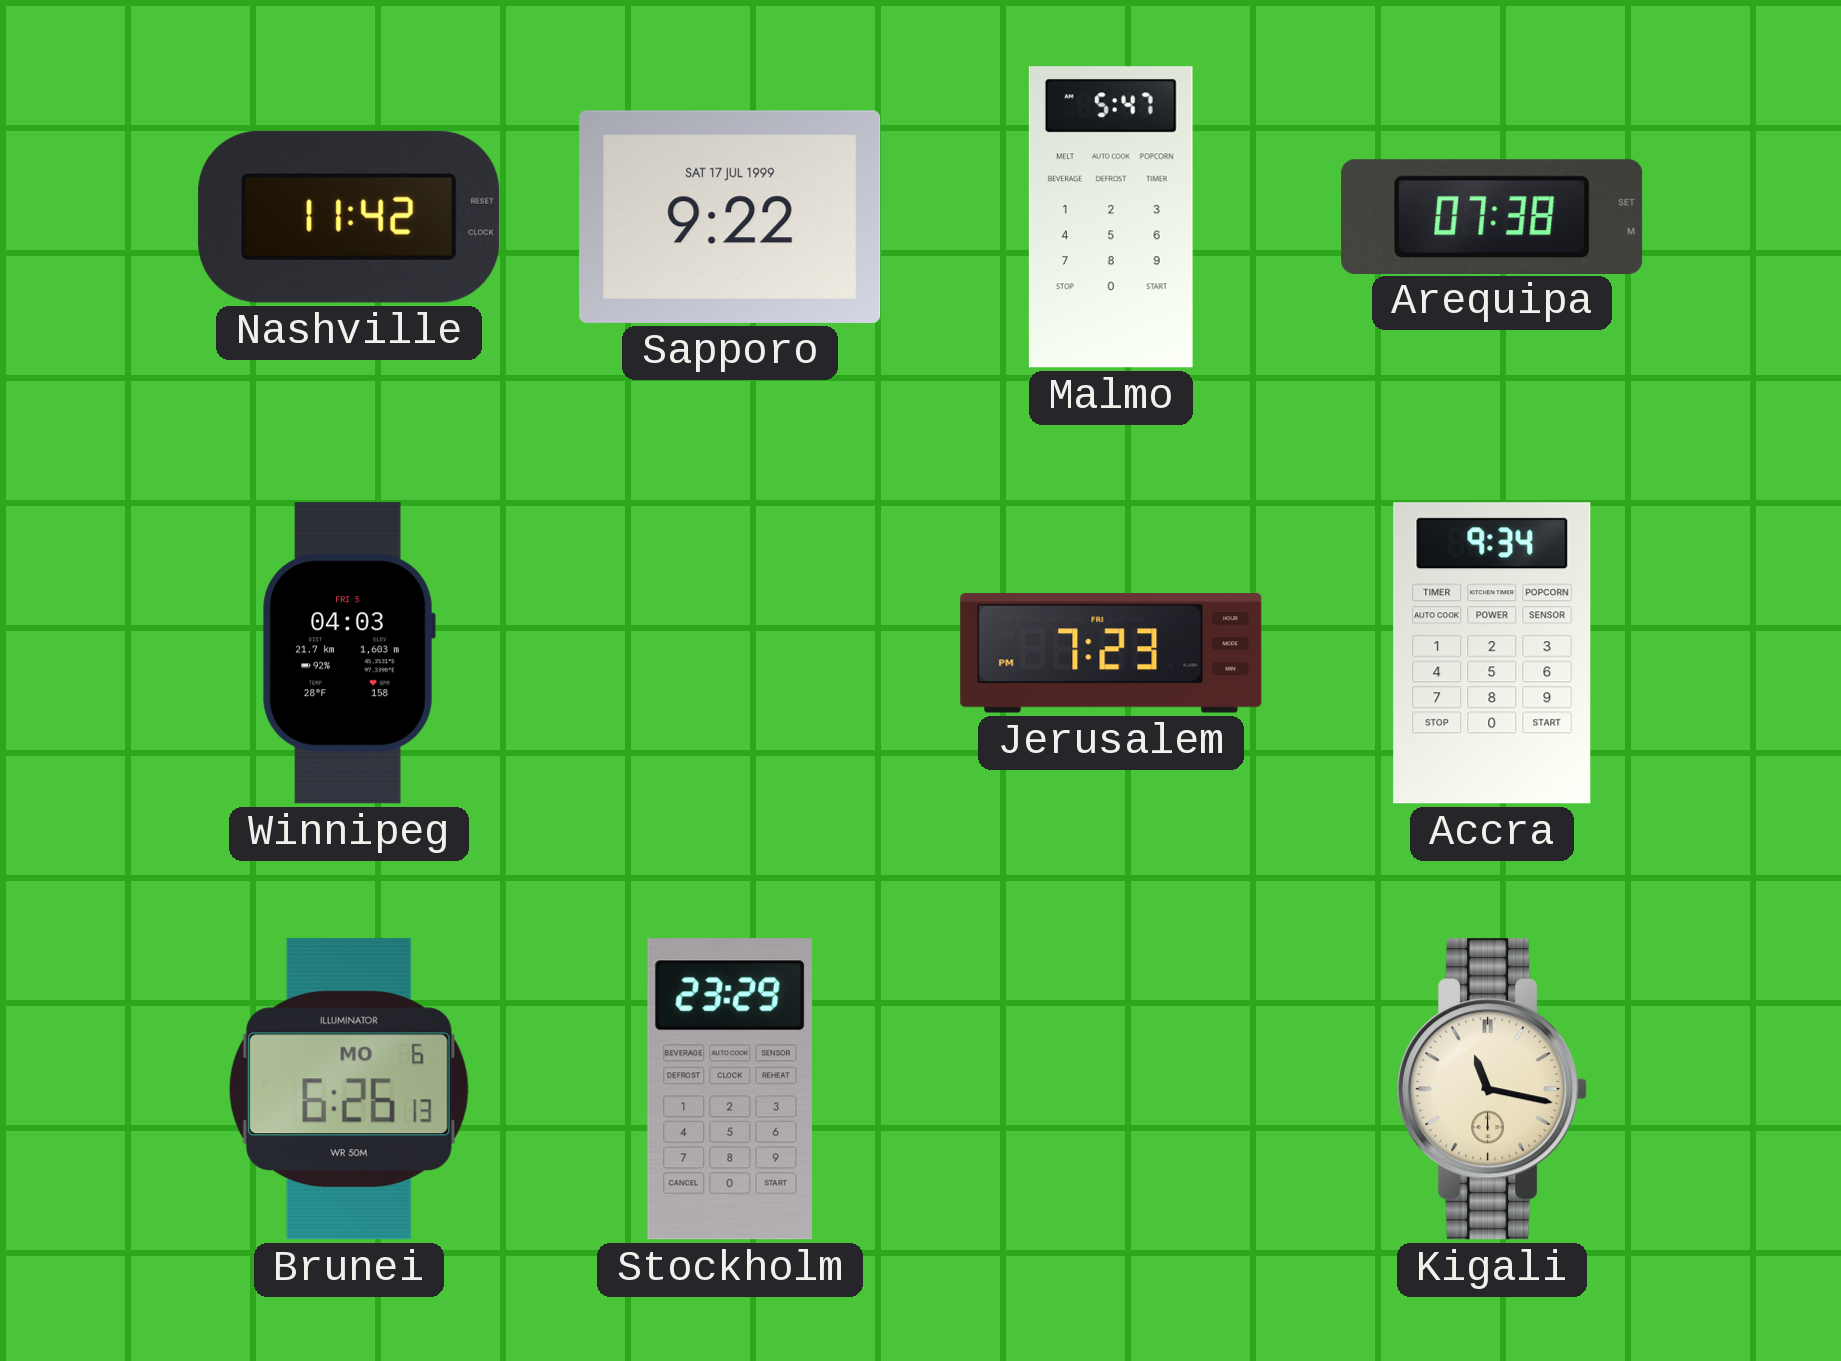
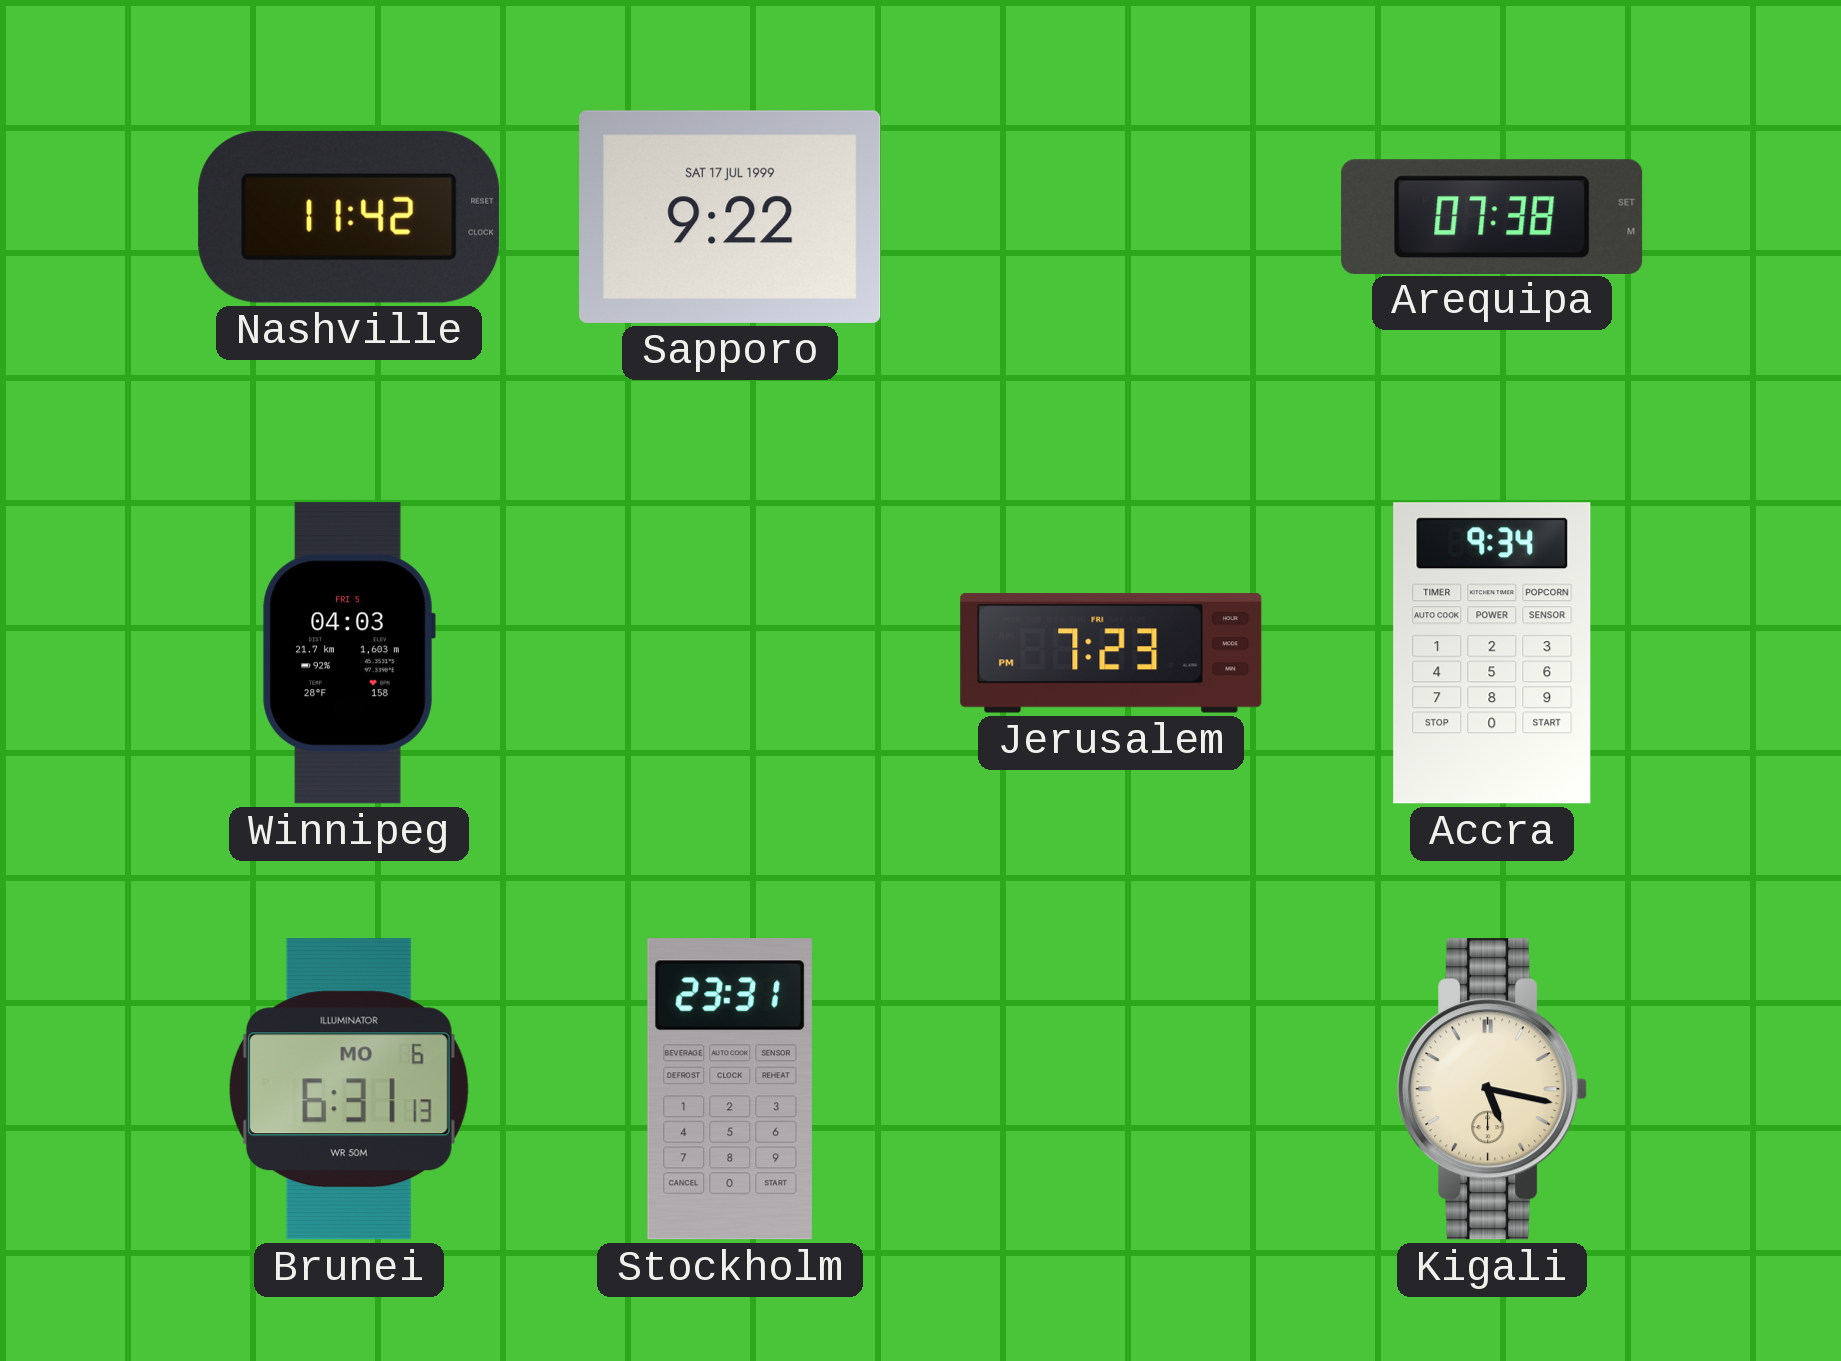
Malmo: 5:47 -> none (1111, 217)
Brunei: 6:26 -> 6:31 (349, 1089)
Stockholm: 23:29 -> 23:31 (730, 1089)
Kigali: 11:17 -> 5:17 (1492, 1089)
